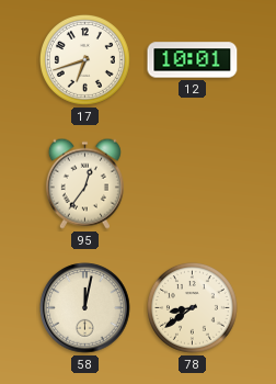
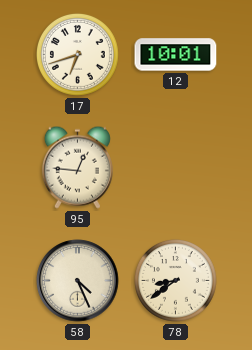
95: 12:36 -> 12:46 (77, 167)
58: 12:02 -> 4:26 (78, 281)
